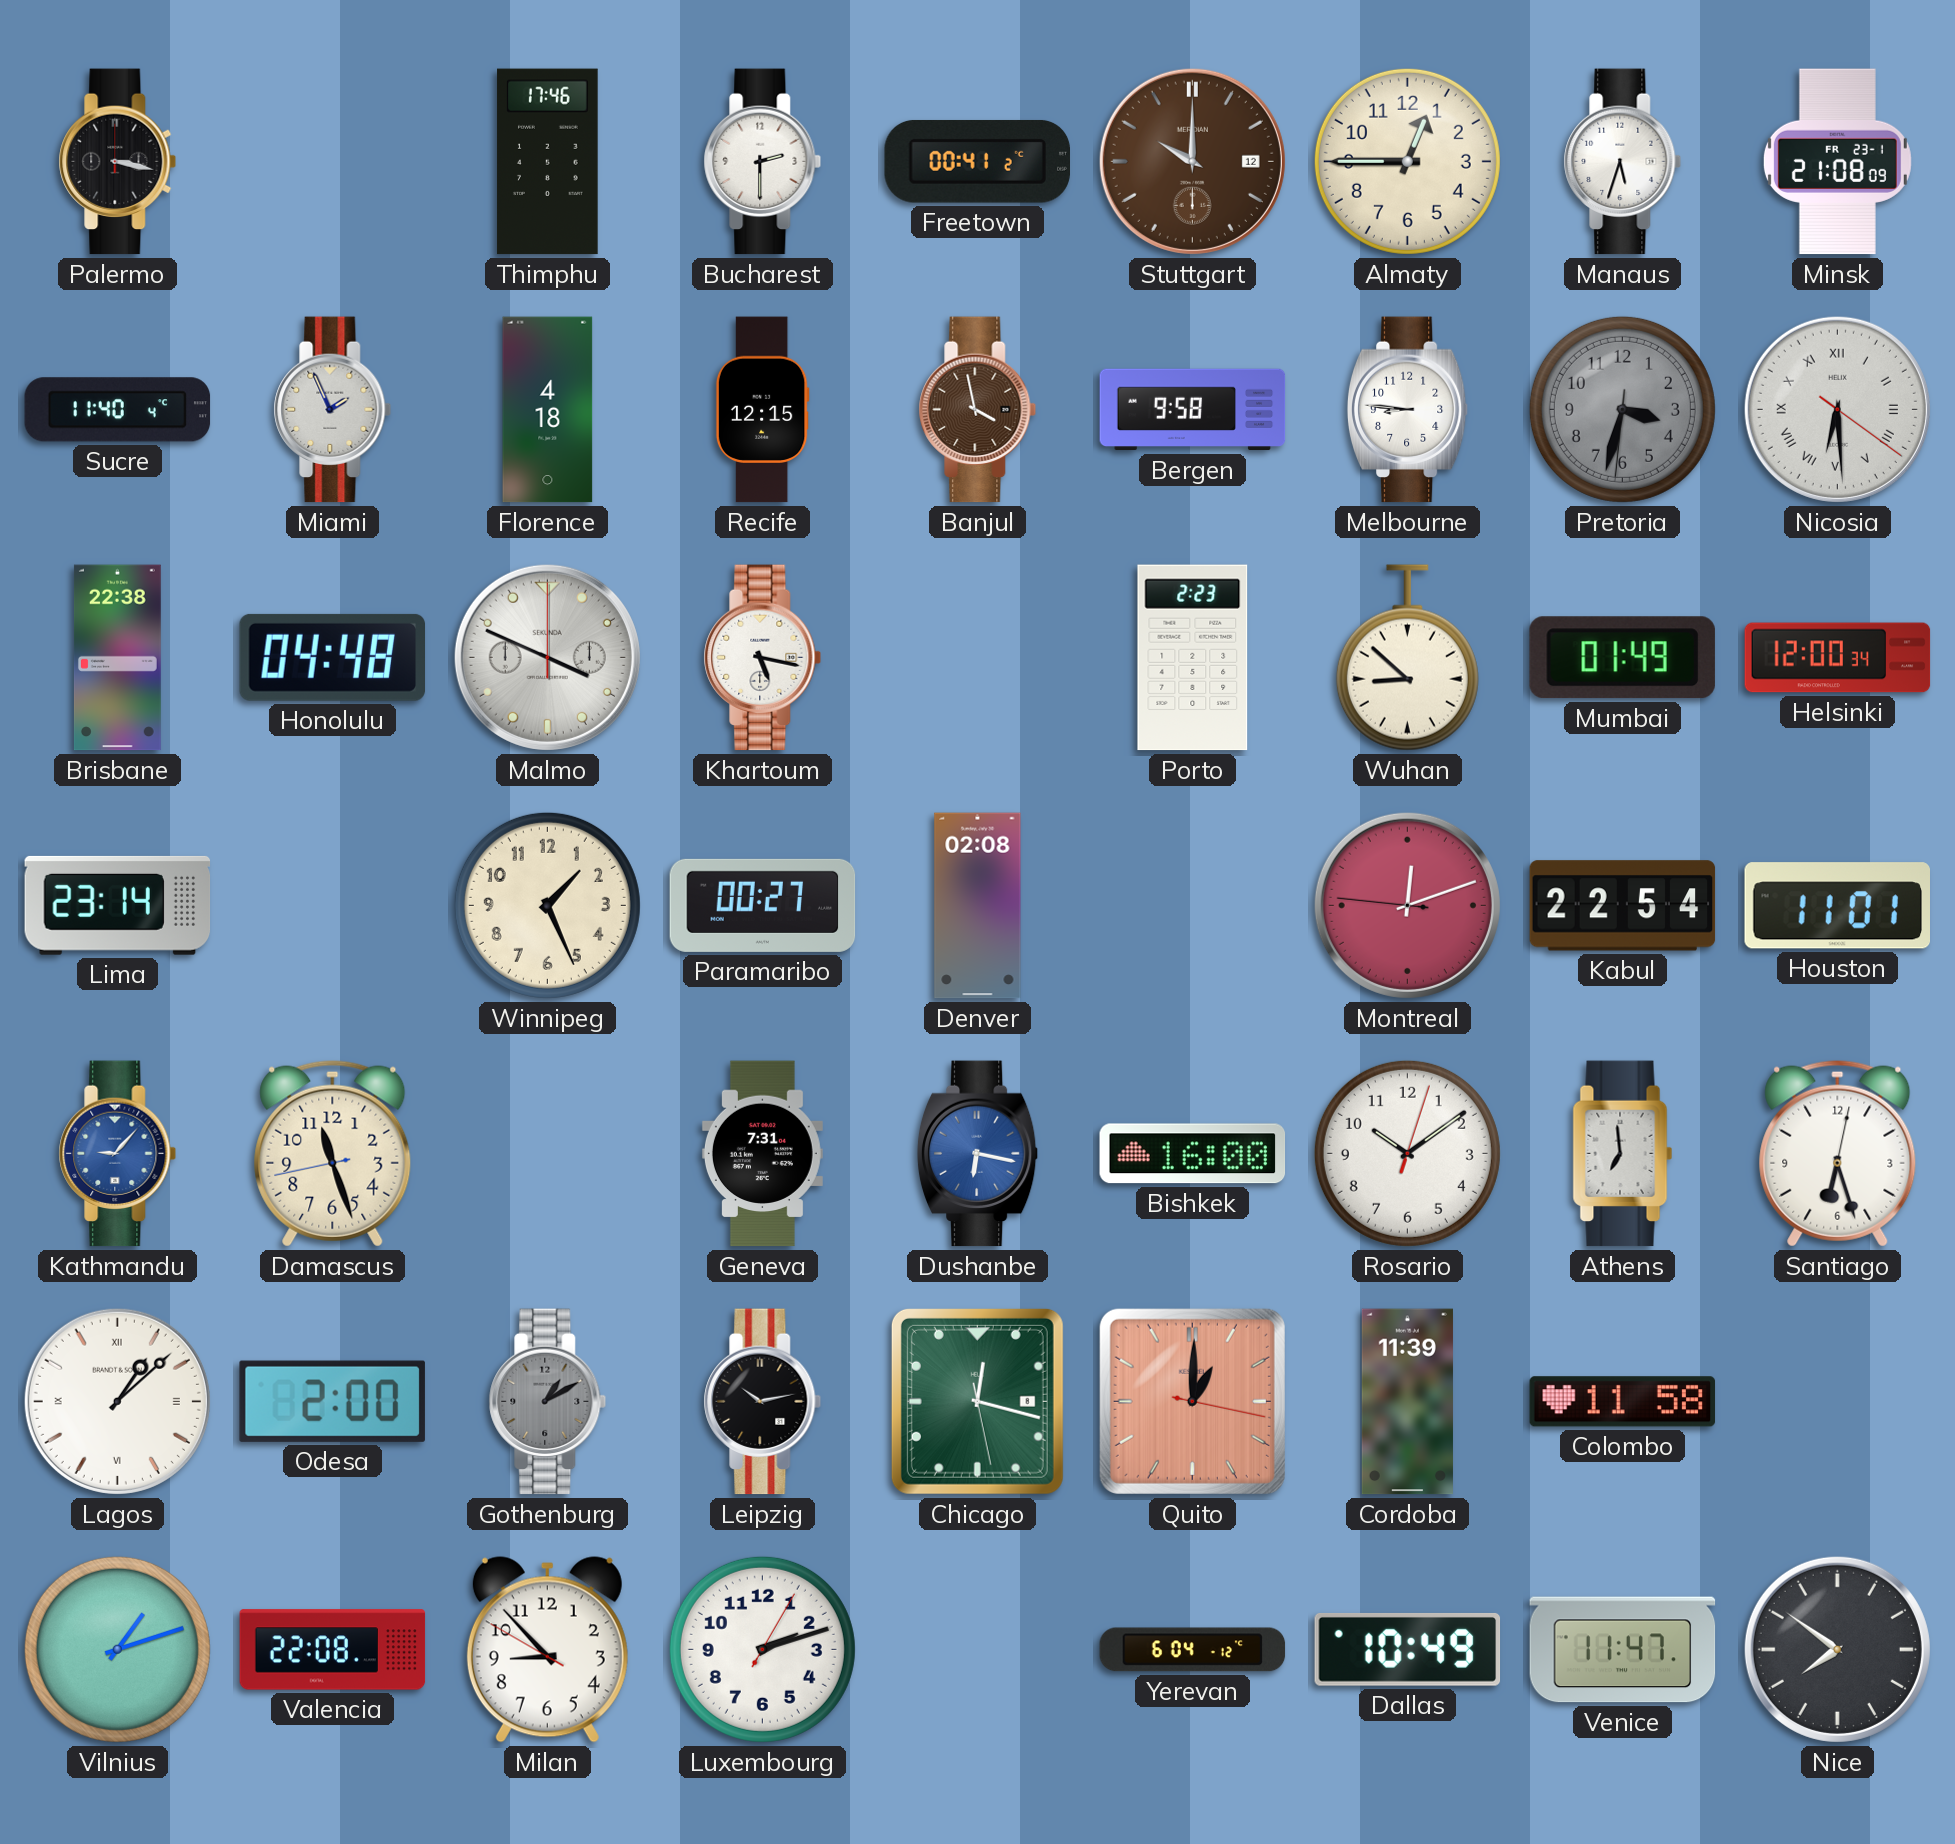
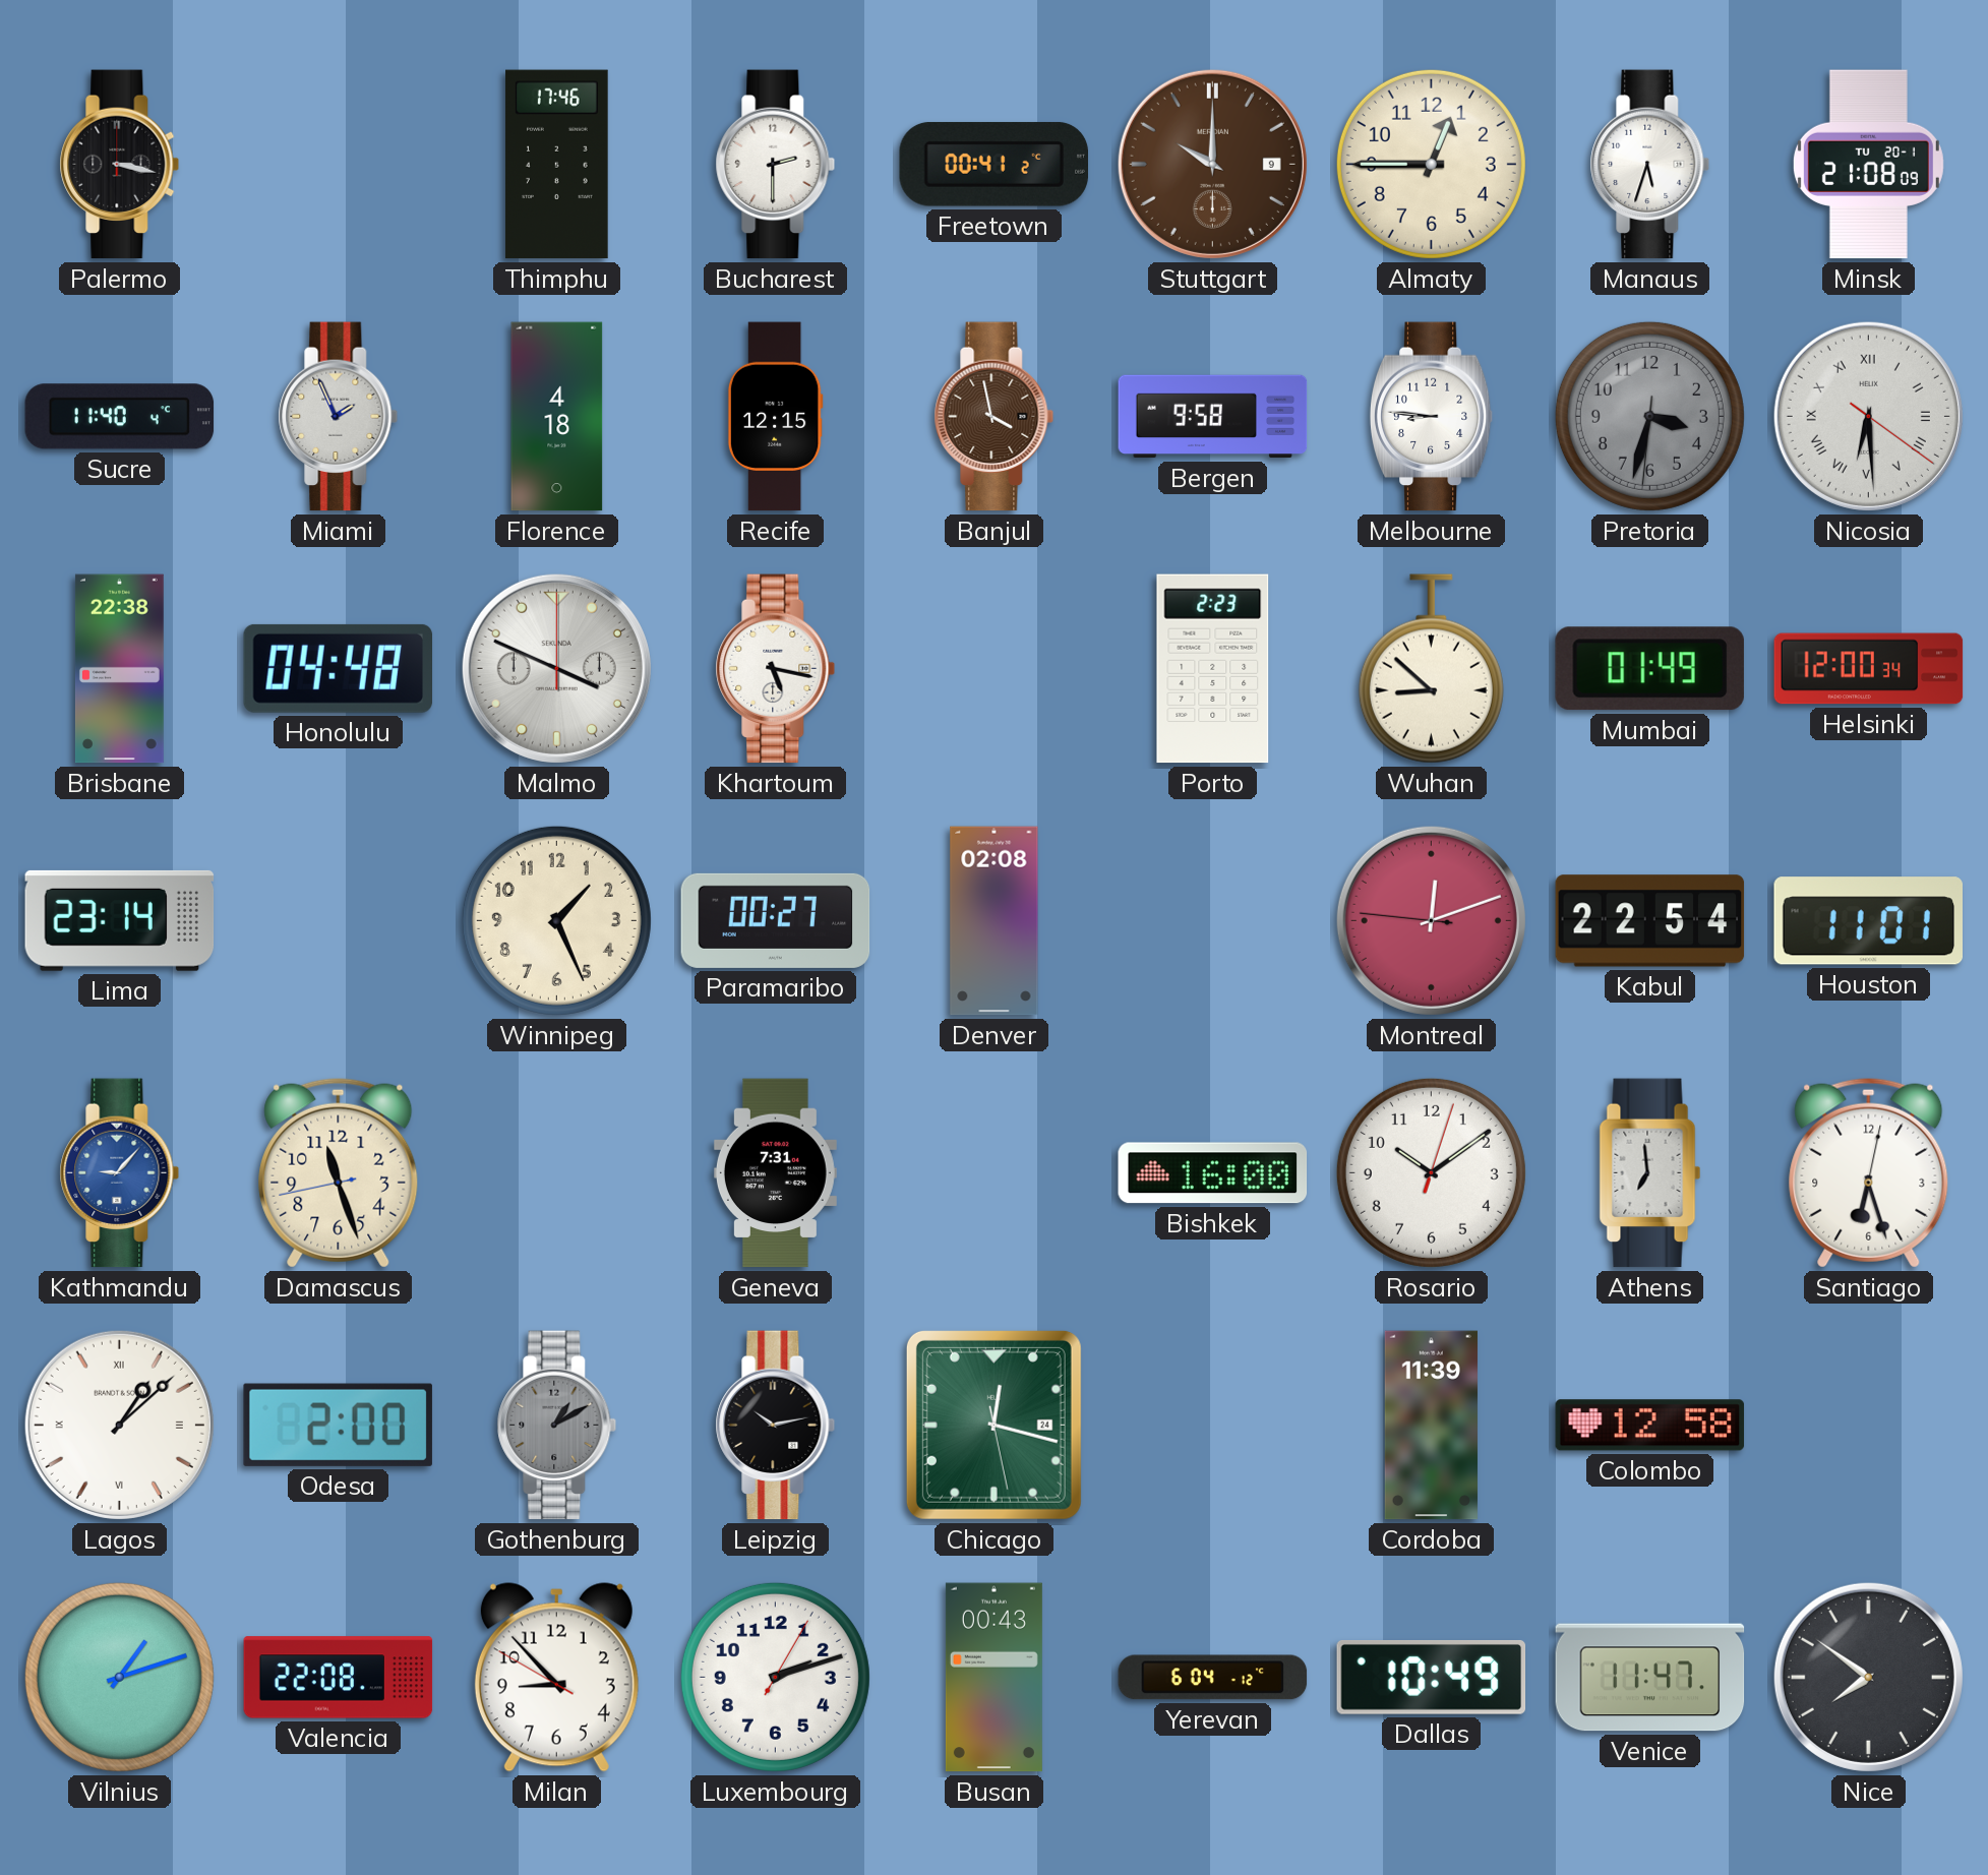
Stuttgart date: 12 -> 9 (1212, 164)
Minsk date: FR 23-1 -> TU 20-1 (1868, 165)
Dushanbe: 6:17 -> none (978, 1154)
Chicago date: 8 -> 24 (993, 1425)
Quito: 1:00 -> none (1192, 1401)
Colombo: 11:58 -> 12:58 (1650, 1426)
Busan: none -> 00:43 (993, 1678)
